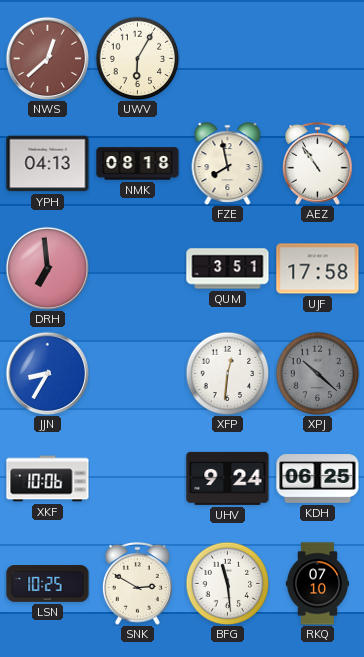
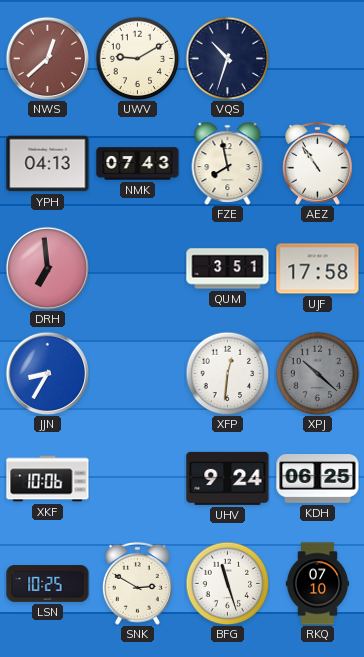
UWV: 6:05 -> 9:10 (137, 58)
VQS: none -> 10:33 (227, 58)
NMK: 08:18 -> 07:43 (138, 164)
BFG: 11:29 -> 11:27 (227, 583)
